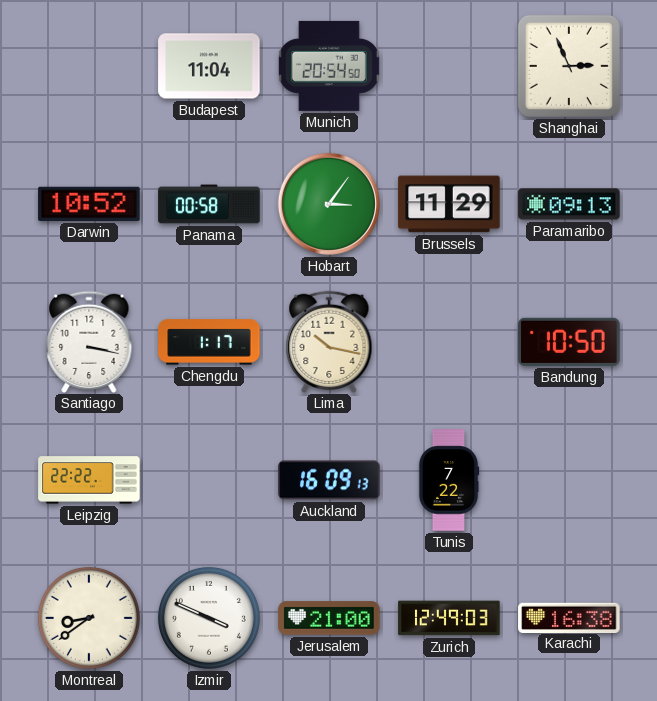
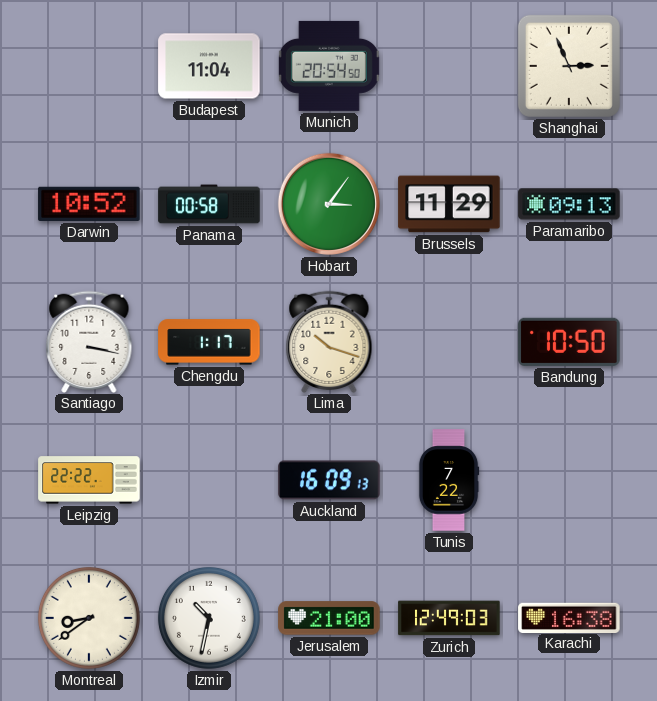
Lima: 10:17 -> 10:18 (329, 341)
Izmir: 3:49 -> 10:32 (209, 618)
